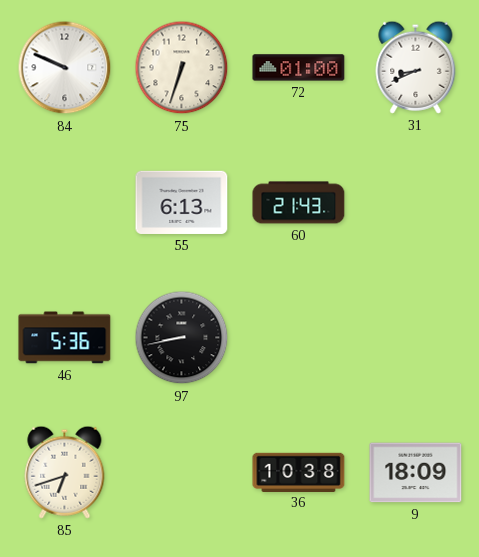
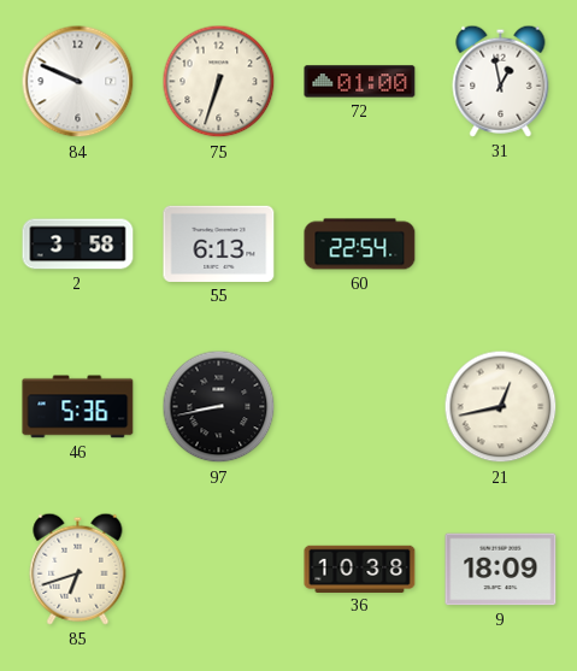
31: 8:41 -> 12:58 (501, 81)
2: none -> 3:58 (78, 245)
60: 21:43 -> 22:54 (360, 245)
21: none -> 12:43 (501, 407)
